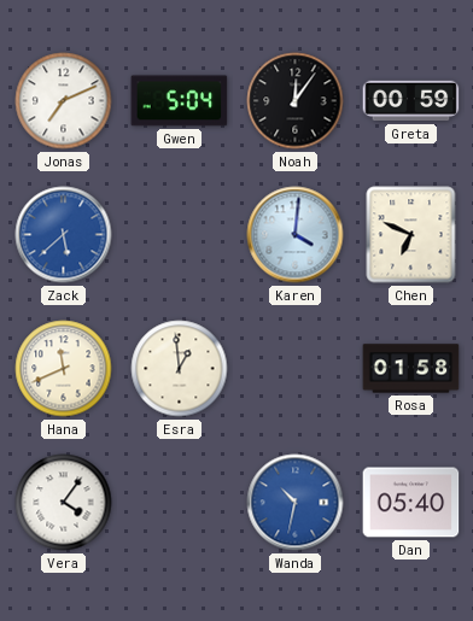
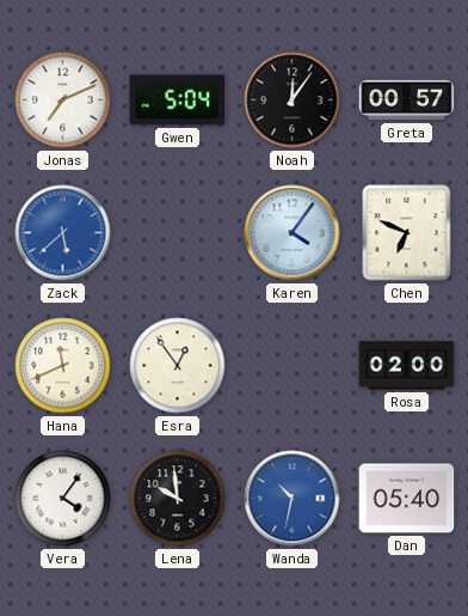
Greta: 00:59 -> 00:57 (407, 100)
Karen: 4:01 -> 4:06 (292, 233)
Esra: 12:59 -> 12:54 (178, 366)
Rosa: 01:58 -> 02:00 (407, 366)
Lena: none -> 9:59 (178, 499)
